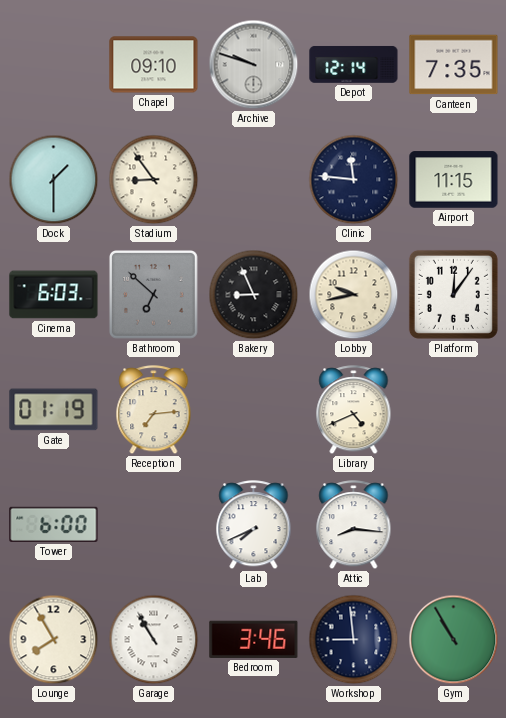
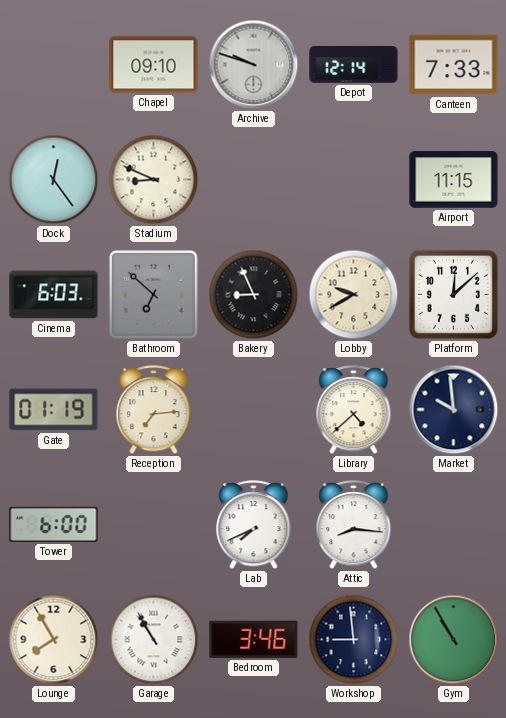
Canteen: 7:35 -> 7:33 (454, 65)
Dock: 1:30 -> 12:24 (54, 180)
Stadium: 8:54 -> 8:49 (154, 180)
Clinic: 11:46 -> none (354, 180)
Lobby: 9:43 -> 9:40 (354, 295)
Platform: 12:06 -> 12:08 (453, 294)
Library: 4:41 -> 4:38 (354, 410)
Market: none -> 9:59 (454, 410)
